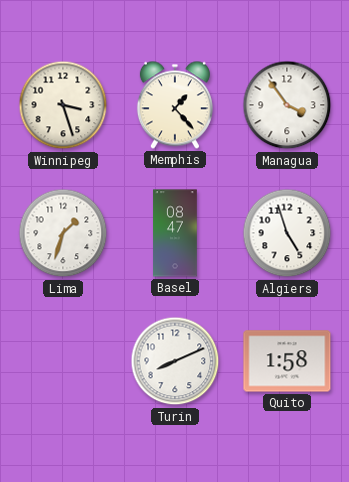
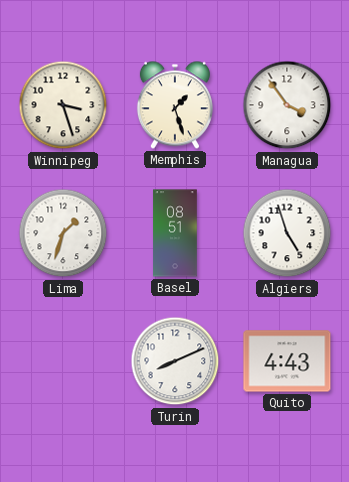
Memphis: 1:23 -> 1:27 (175, 105)
Basel: 08:47 -> 08:51 (175, 233)
Quito: 1:58 -> 4:43 (287, 361)
